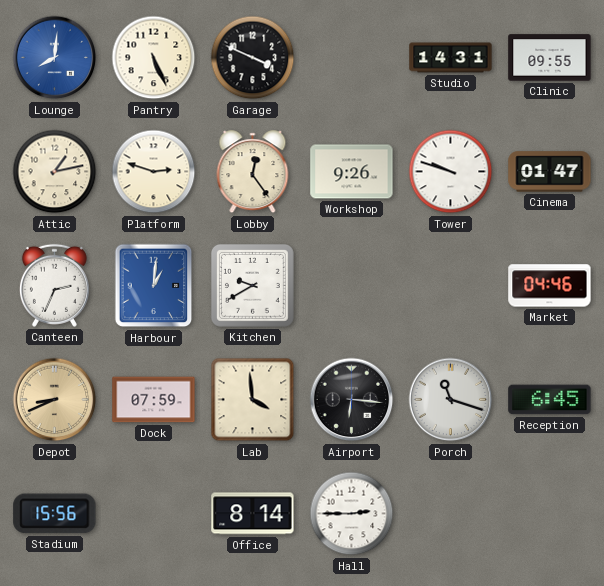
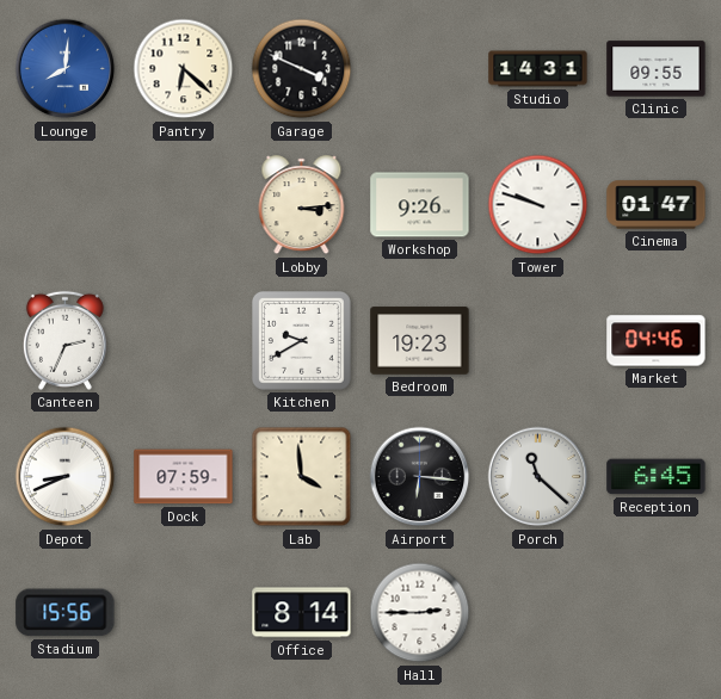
Pantry: 5:26 -> 6:22 (184, 69)
Attic: 1:13 -> none (55, 172)
Platform: 2:48 -> none (154, 172)
Lobby: 12:24 -> 3:14 (302, 205)
Harbour: 1:01 -> none (154, 286)
Bedroom: none -> 19:23 (420, 341)
Depot dial: champagne -> white (66, 477)
Porch: 11:18 -> 11:22 (538, 477)
